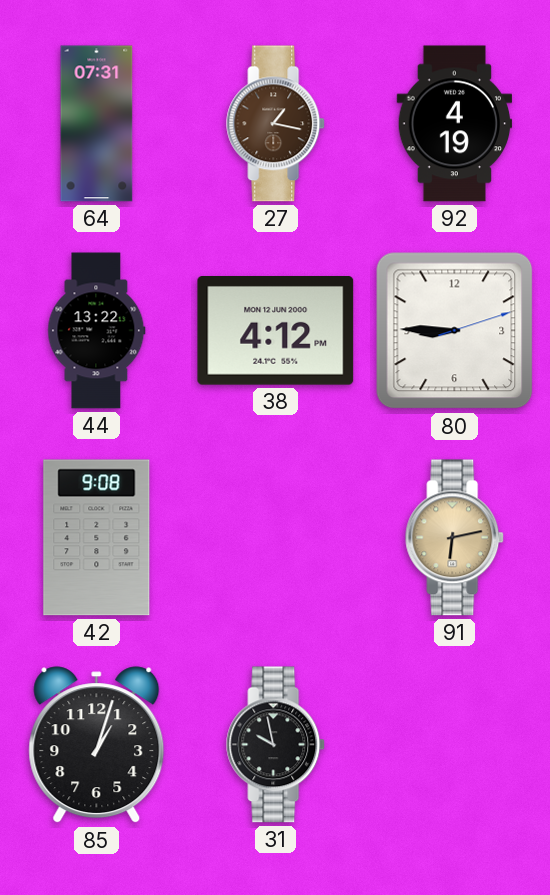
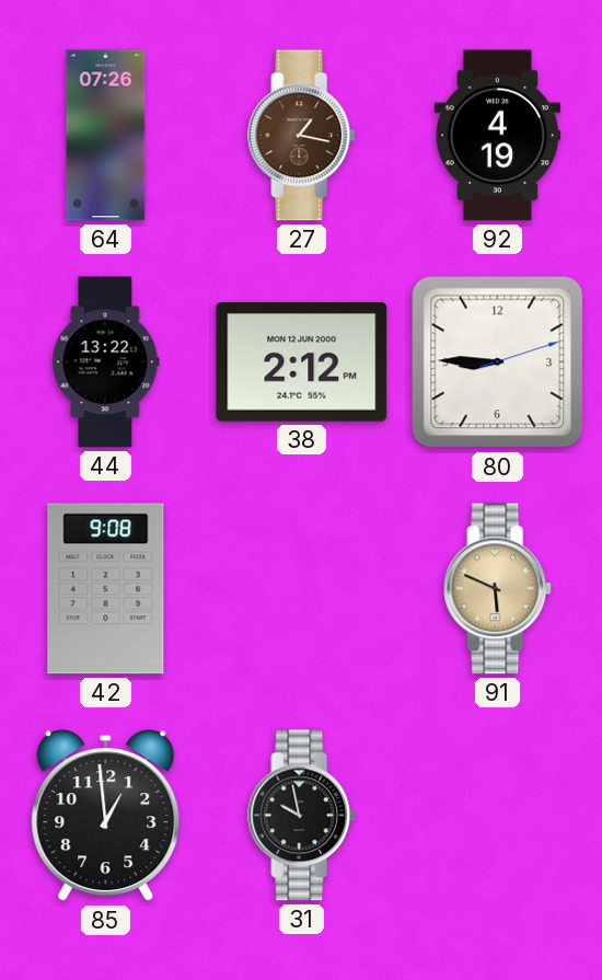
64: 07:31 -> 07:26 (106, 136)
38: 4:12 -> 2:12 (302, 362)
91: 6:13 -> 5:49 (498, 589)
85: 1:03 -> 12:59 (106, 816)
